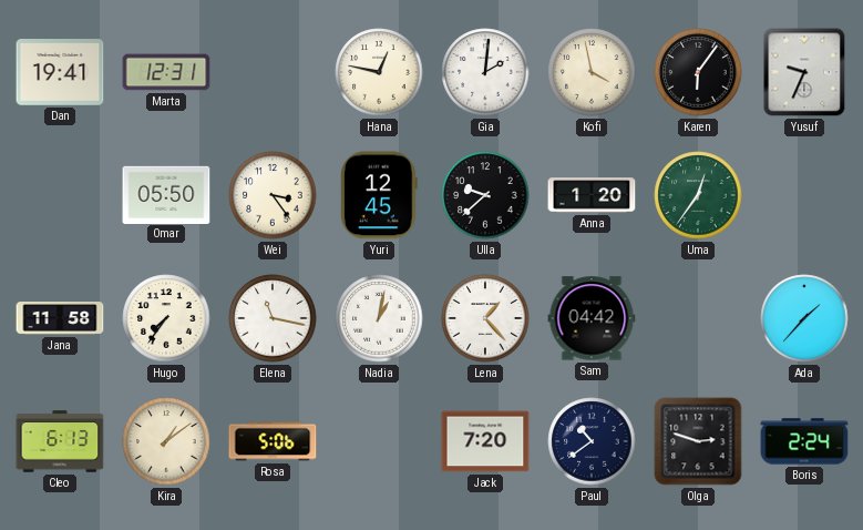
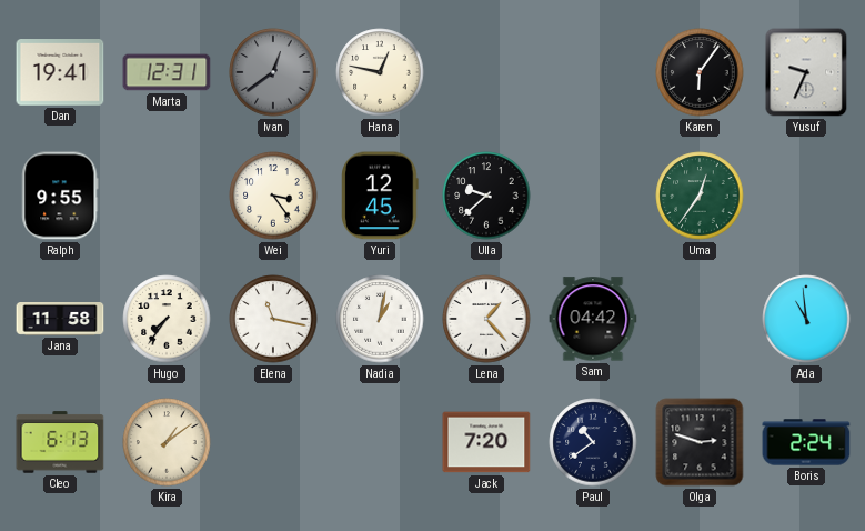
Ivan: none -> 12:39 (273, 72)
Gia: 2:01 -> none (485, 72)
Kofi: 3:58 -> none (592, 72)
Ralph: none -> 9:55 (60, 196)
Omar: 05:50 -> none (166, 194)
Anna: 1:20 -> none (592, 195)
Ada: 1:37 -> 10:59 (806, 319)
Rosa: 5:06 -> none (273, 441)
